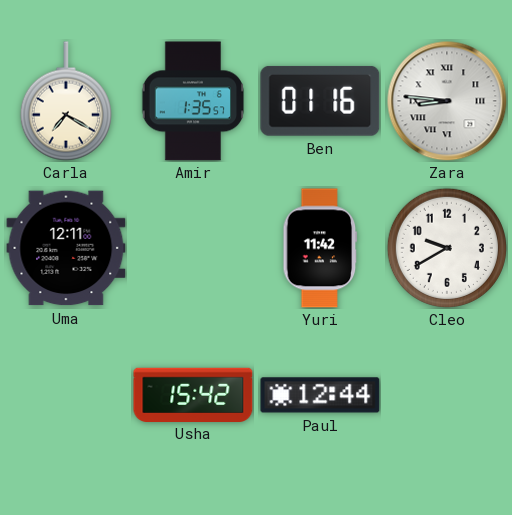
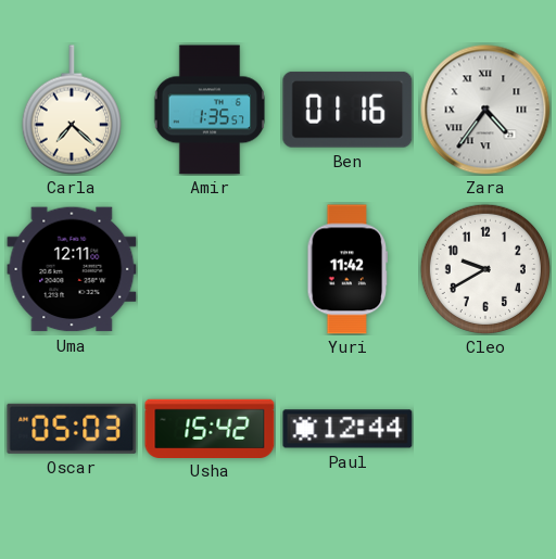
Carla: 7:20 -> 7:22 (72, 110)
Zara: 8:46 -> 4:36 (485, 110)
Oscar: none -> 05:03 (72, 429)
